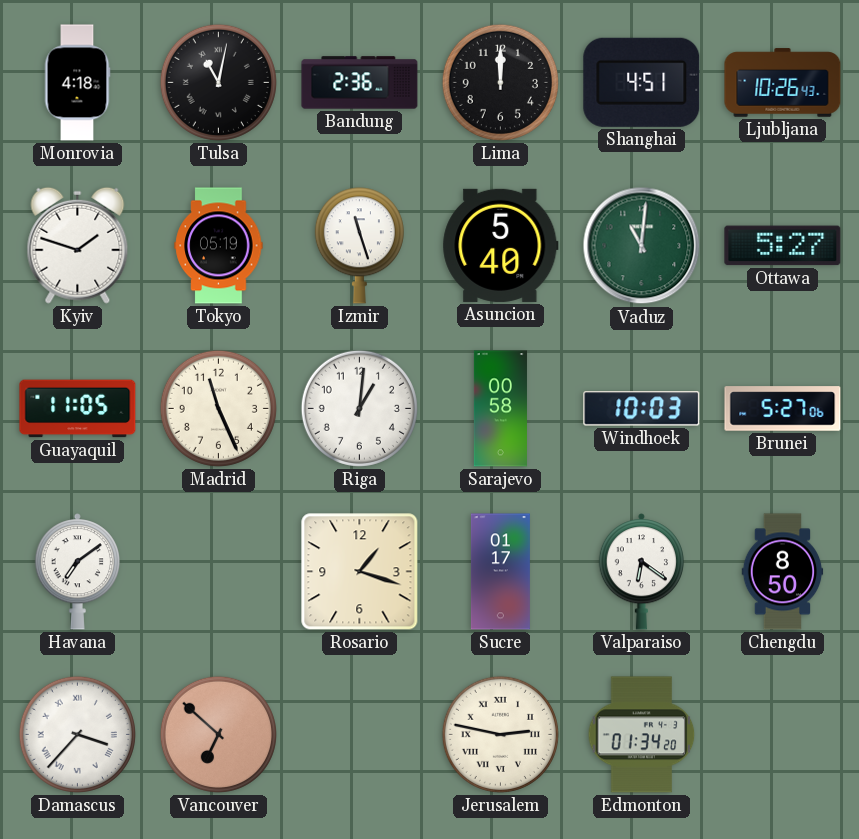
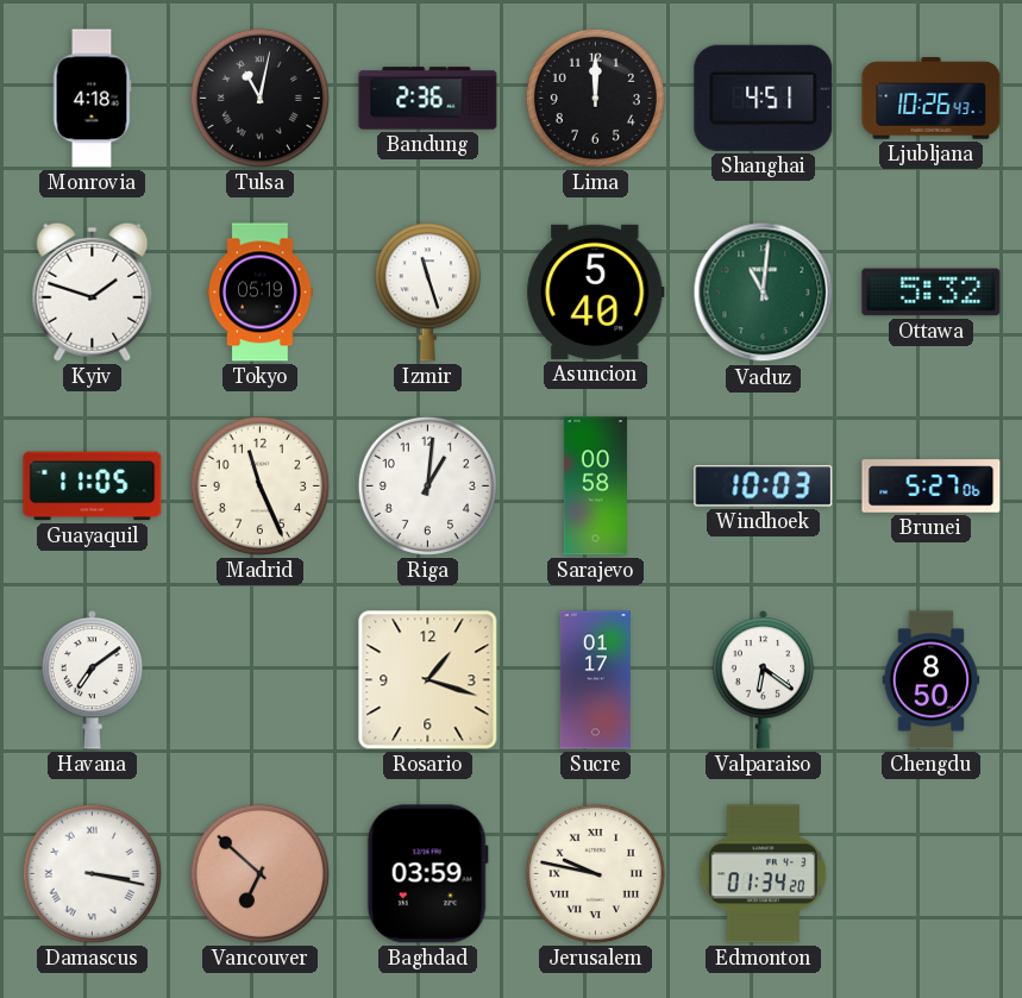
Ottawa: 5:27 -> 5:32 (932, 293)
Damascus: 3:37 -> 3:17 (92, 873)
Baghdad: none -> 03:59 (427, 874)
Jerusalem: 2:47 -> 9:47 (595, 873)
